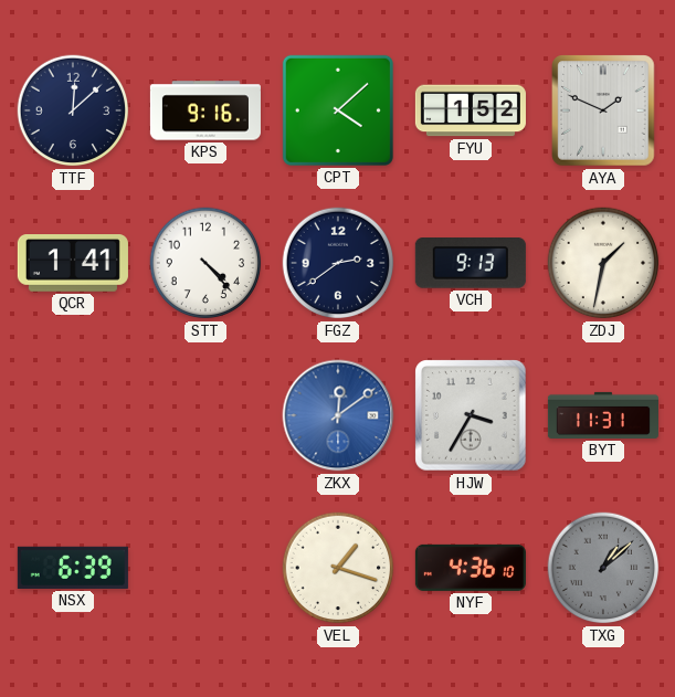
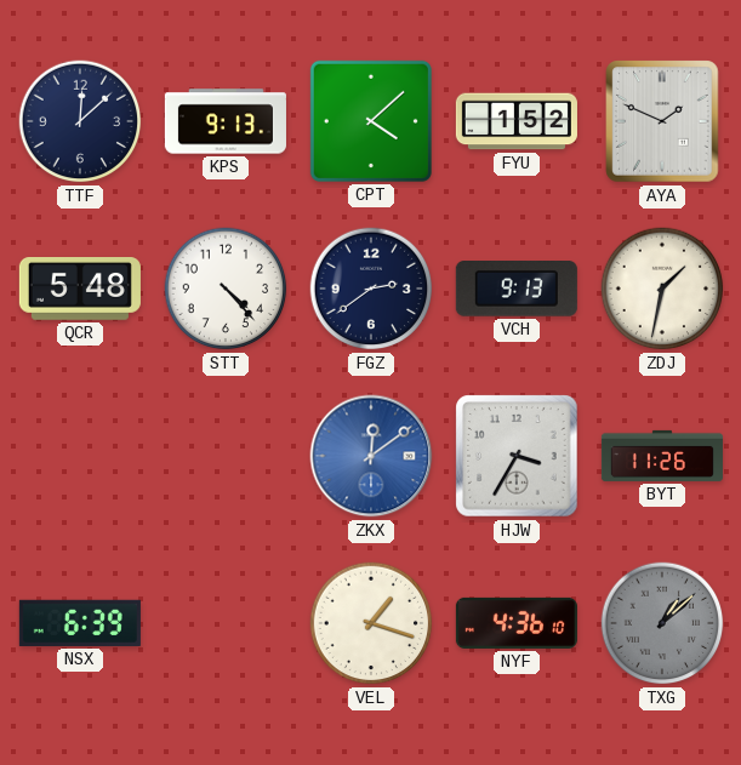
KPS: 9:16 -> 9:13 (226, 121)
QCR: 1:41 -> 5:48 (80, 290)
BYT: 11:31 -> 11:26 (662, 456)
